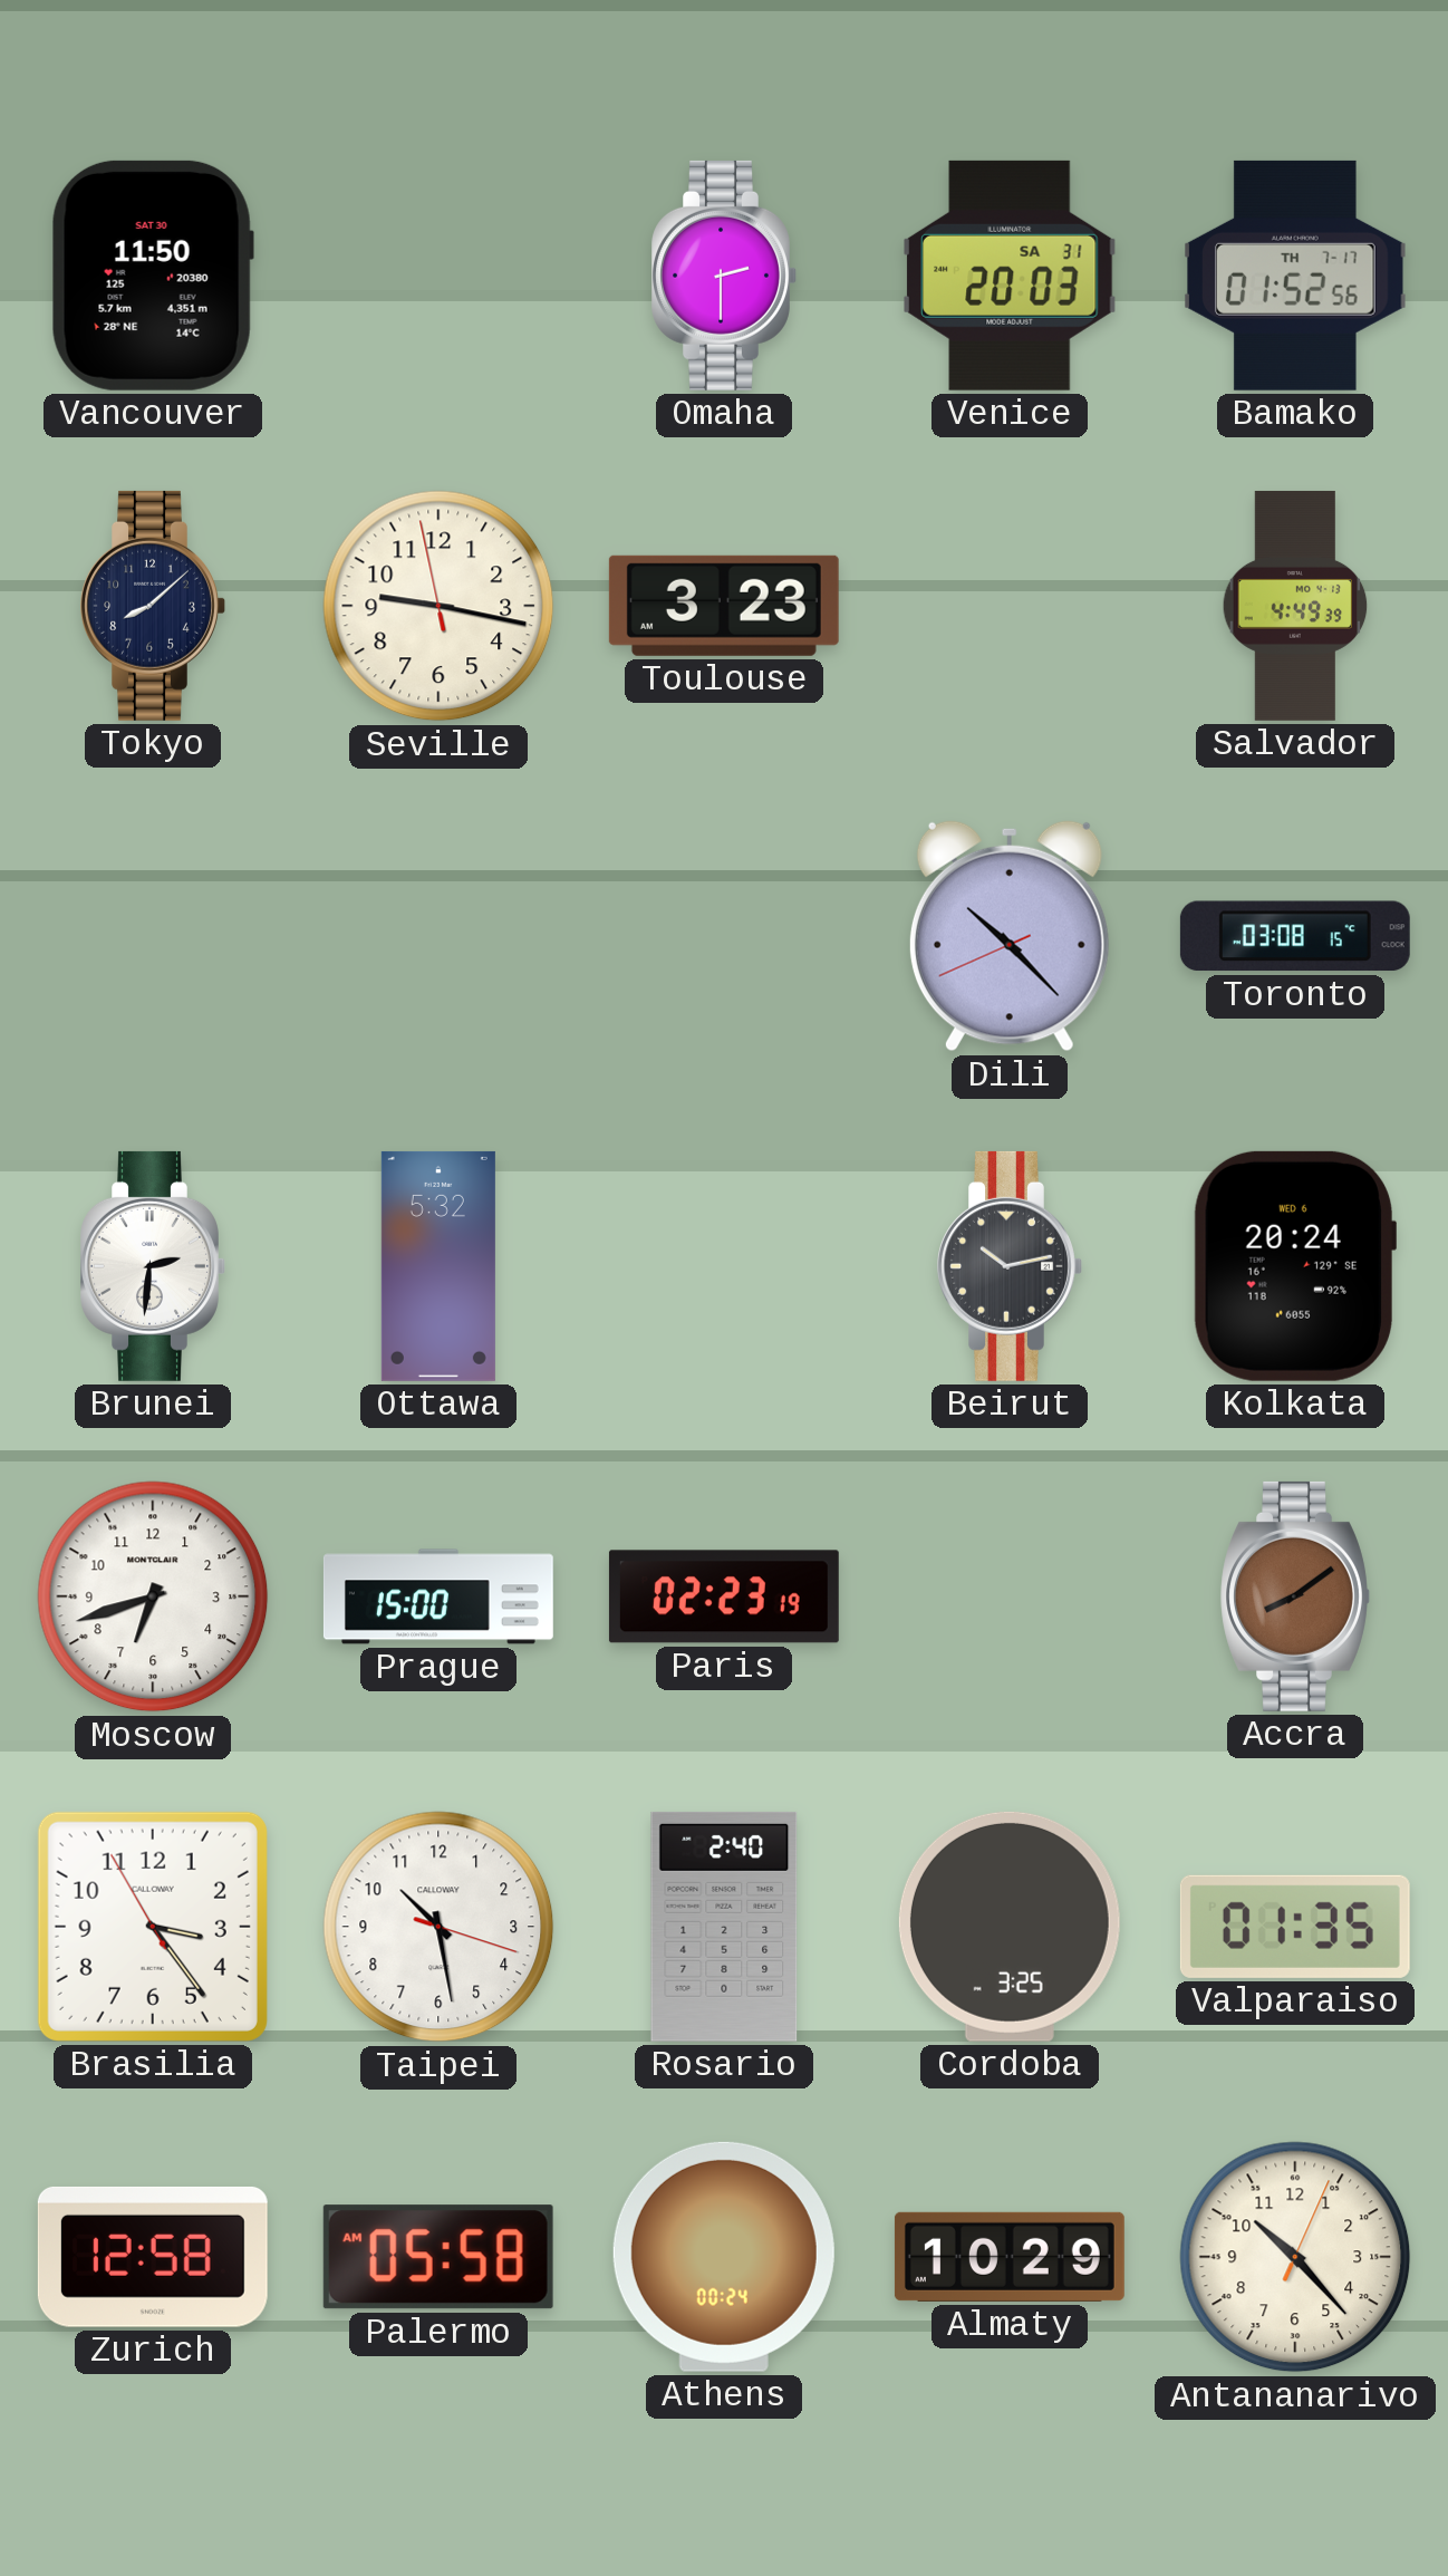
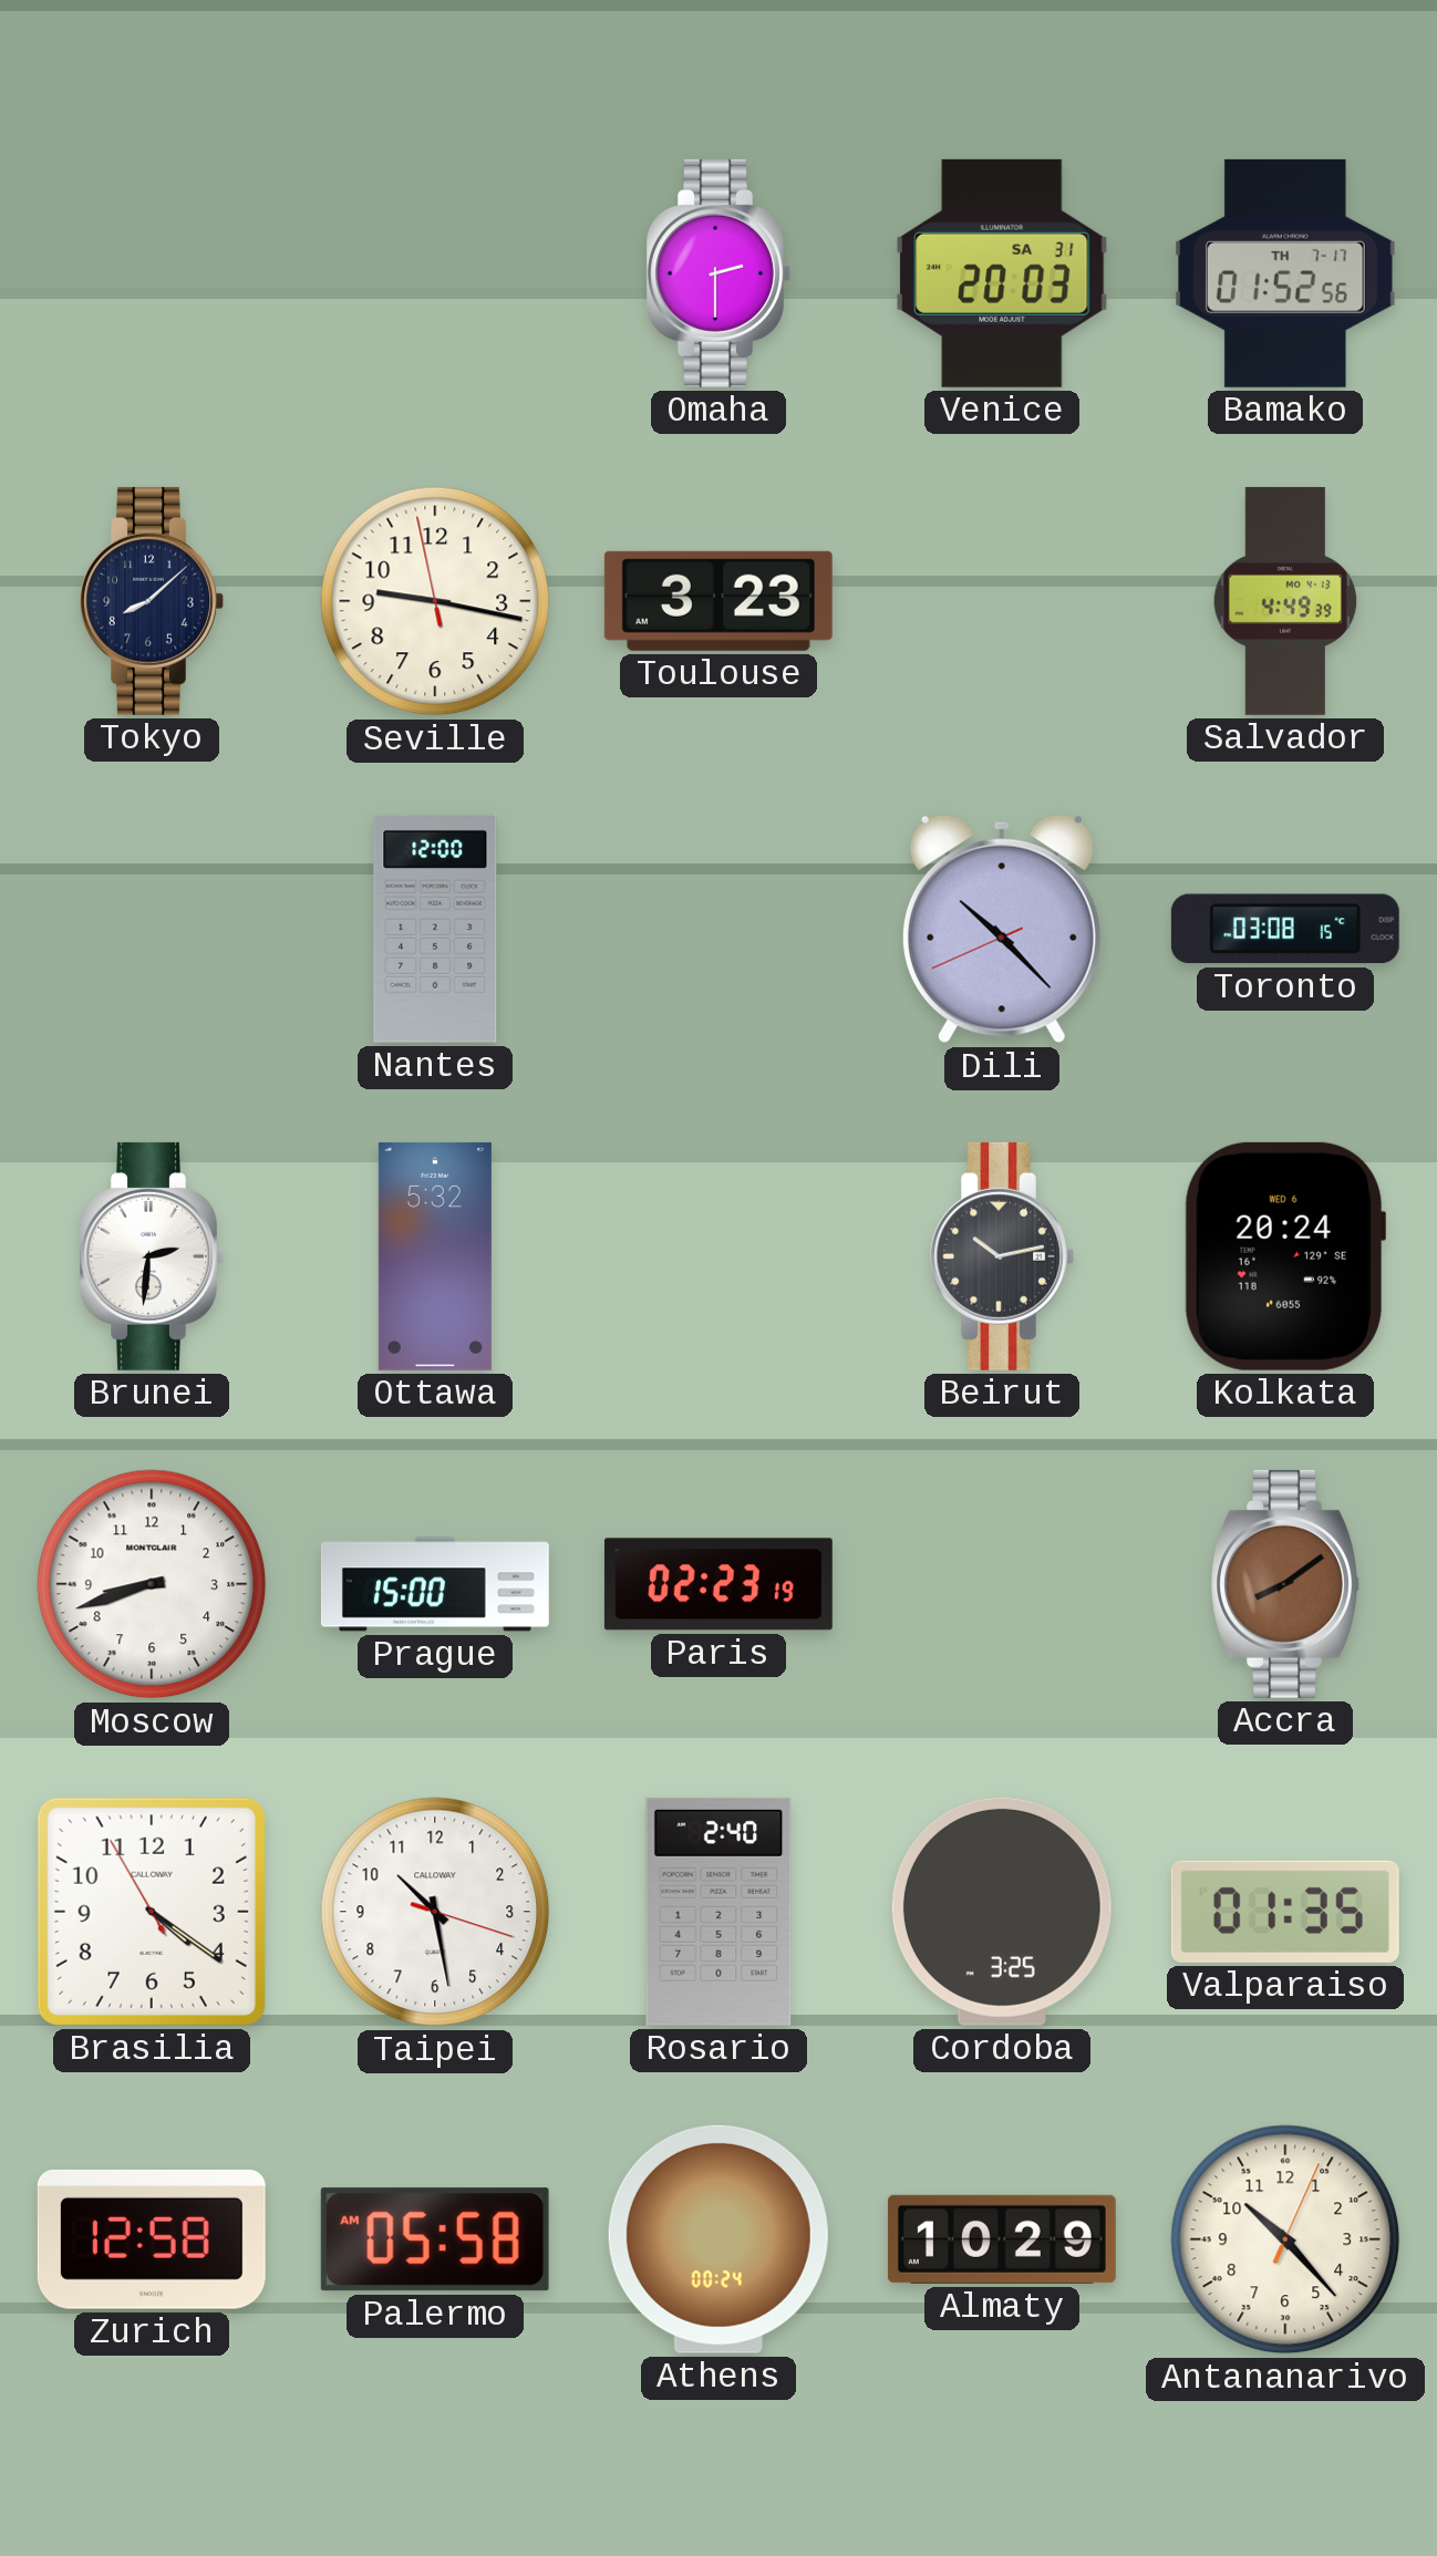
Vancouver: 11:50 -> none (153, 276)
Nantes: none -> 12:00 (435, 929)
Moscow: 6:42 -> 8:42 (152, 1584)
Brasilia: 3:23 -> 4:20 (152, 1912)
